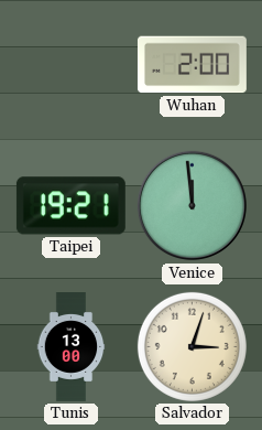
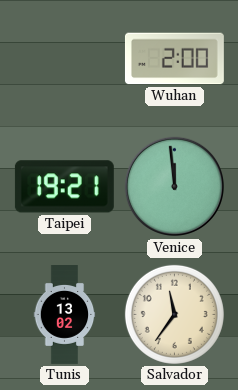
Tunis: 13:00 -> 13:02 (65, 315)
Salvador: 3:03 -> 11:36 (174, 314)
